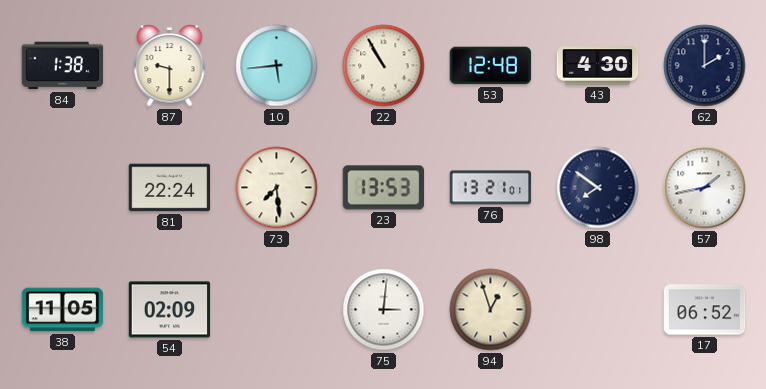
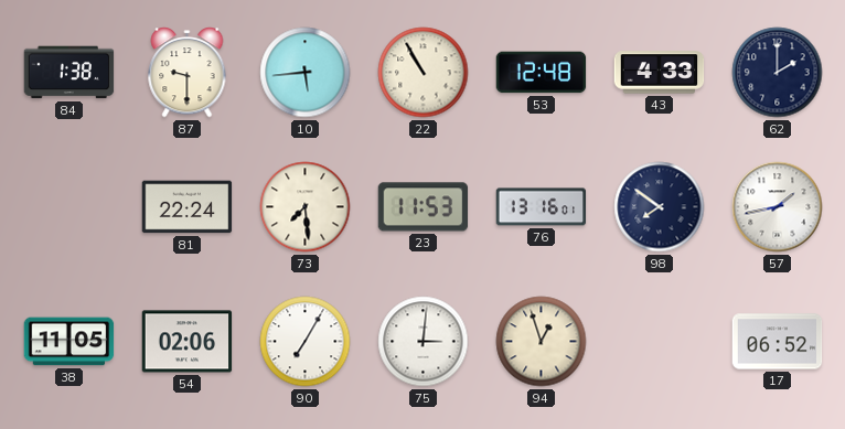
43: 4:30 -> 4:33 (660, 73)
23: 13:53 -> 11:53 (424, 207)
76: 13:21 -> 13:16 (542, 207)
54: 02:09 -> 02:06 (188, 342)
90: none -> 7:05 (306, 342)
